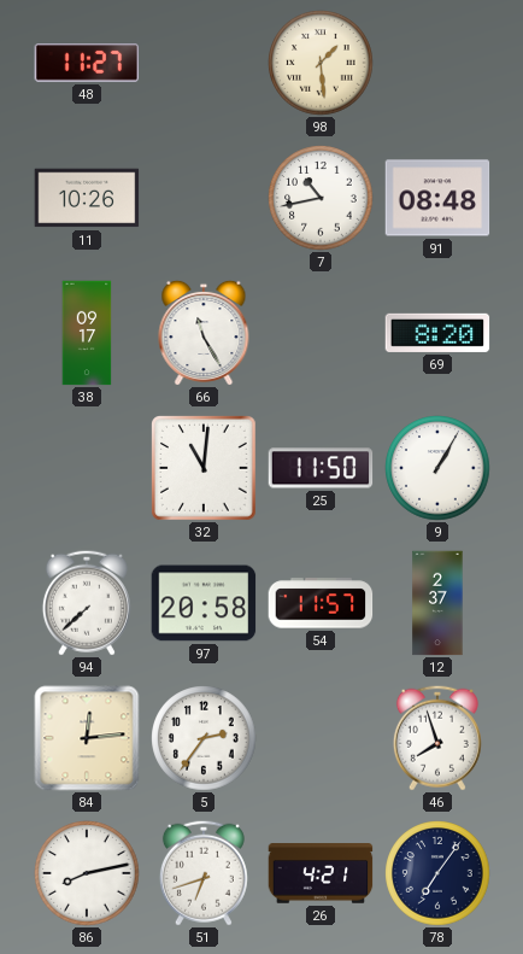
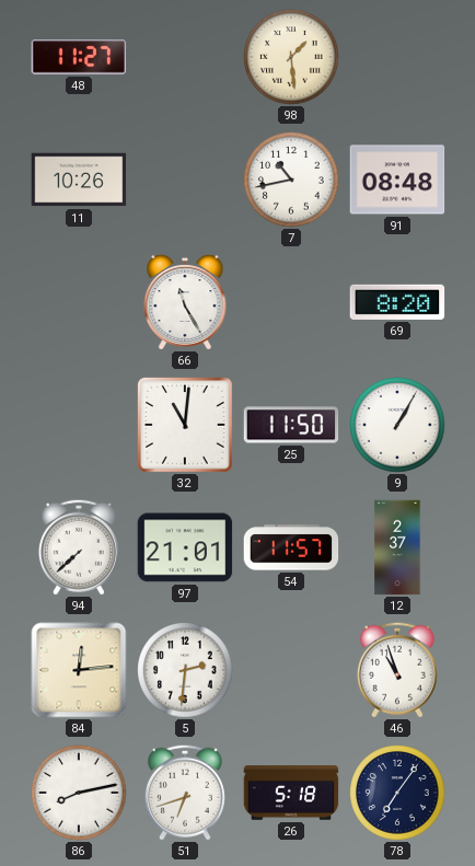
38: 09:17 -> none (87, 333)
97: 20:58 -> 21:01 (185, 547)
5: 2:36 -> 2:31 (185, 670)
46: 7:57 -> 10:57 (397, 670)
26: 4:21 -> 5:18 (291, 793)
